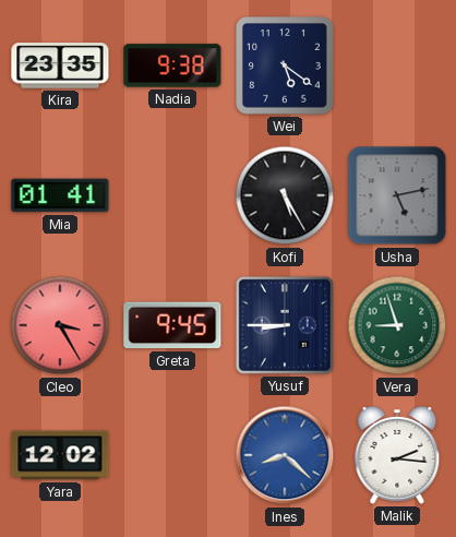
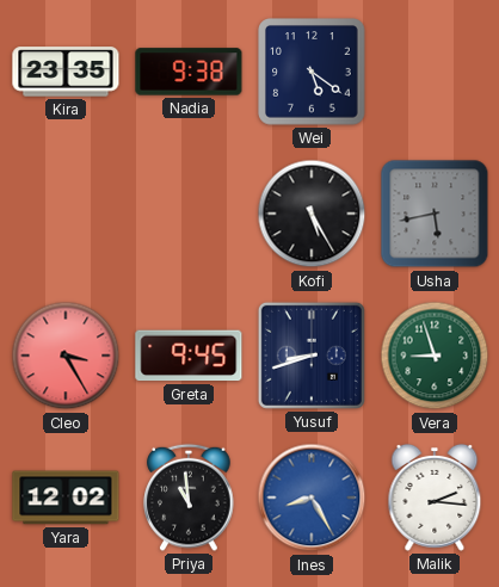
Mia: 01:41 -> none (60, 195)
Usha: 5:13 -> 5:43 (435, 214)
Yusuf: 8:45 -> 8:42 (312, 356)
Priya: none -> 10:59 (189, 498)
Ines: 8:22 -> 8:25 (312, 498)
